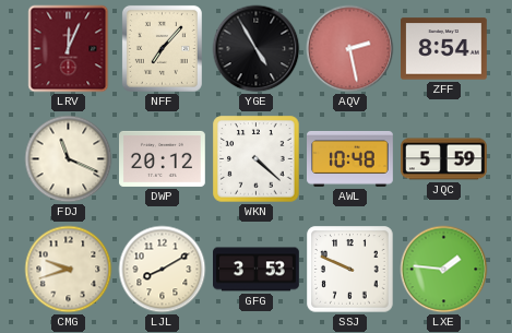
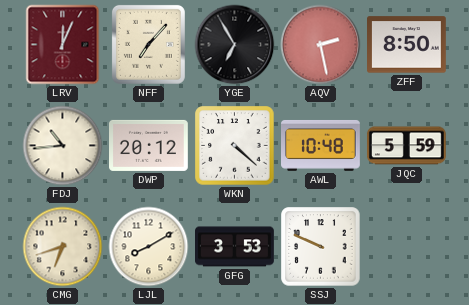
YGE: 4:55 -> 6:55 (235, 45)
ZFF: 8:54 -> 8:50 (407, 45)
FDJ: 11:19 -> 10:44 (63, 146)
CMG: 9:42 -> 6:42 (63, 247)
LXE: 1:46 -> none (444, 270)
